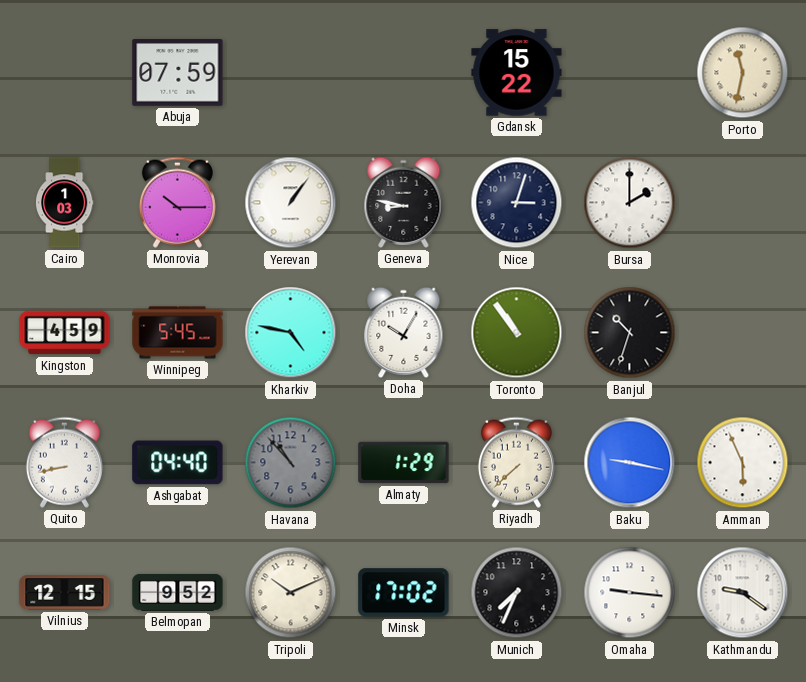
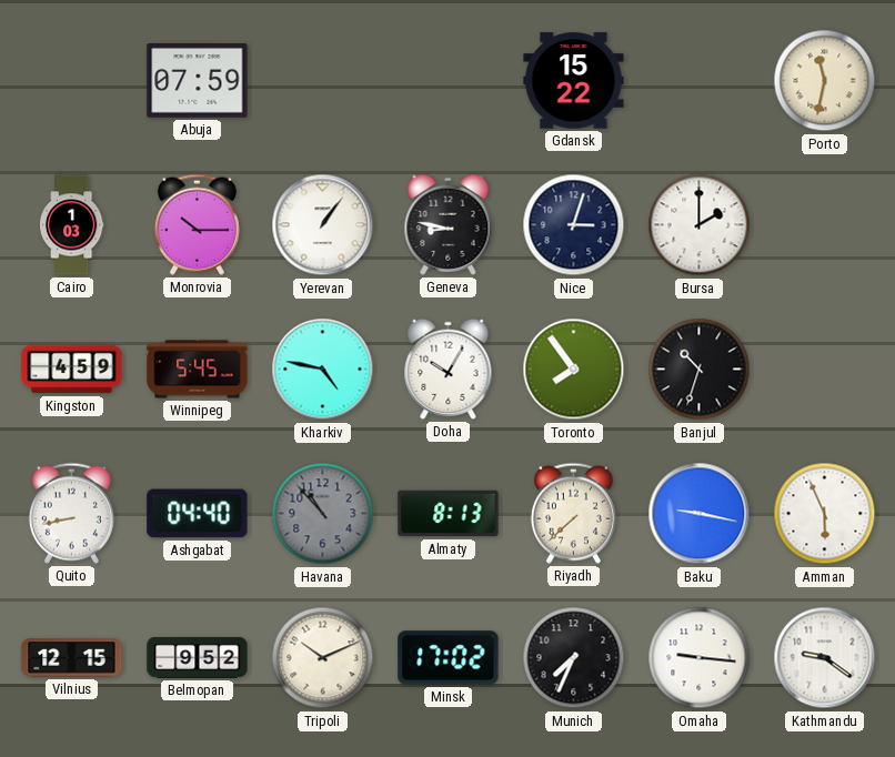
Toronto: 10:54 -> 7:54 (574, 370)
Almaty: 1:29 -> 8:13 (449, 514)
